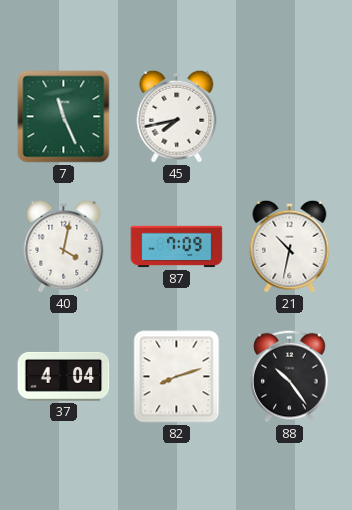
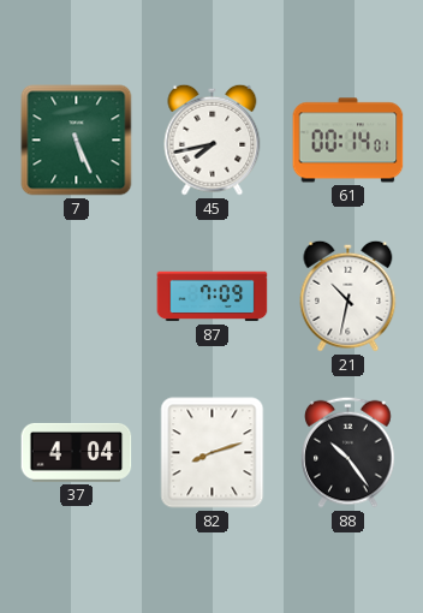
7: 11:26 -> 5:26 (77, 141)
61: none -> 00:14 (348, 141)
40: 4:02 -> none (64, 246)
